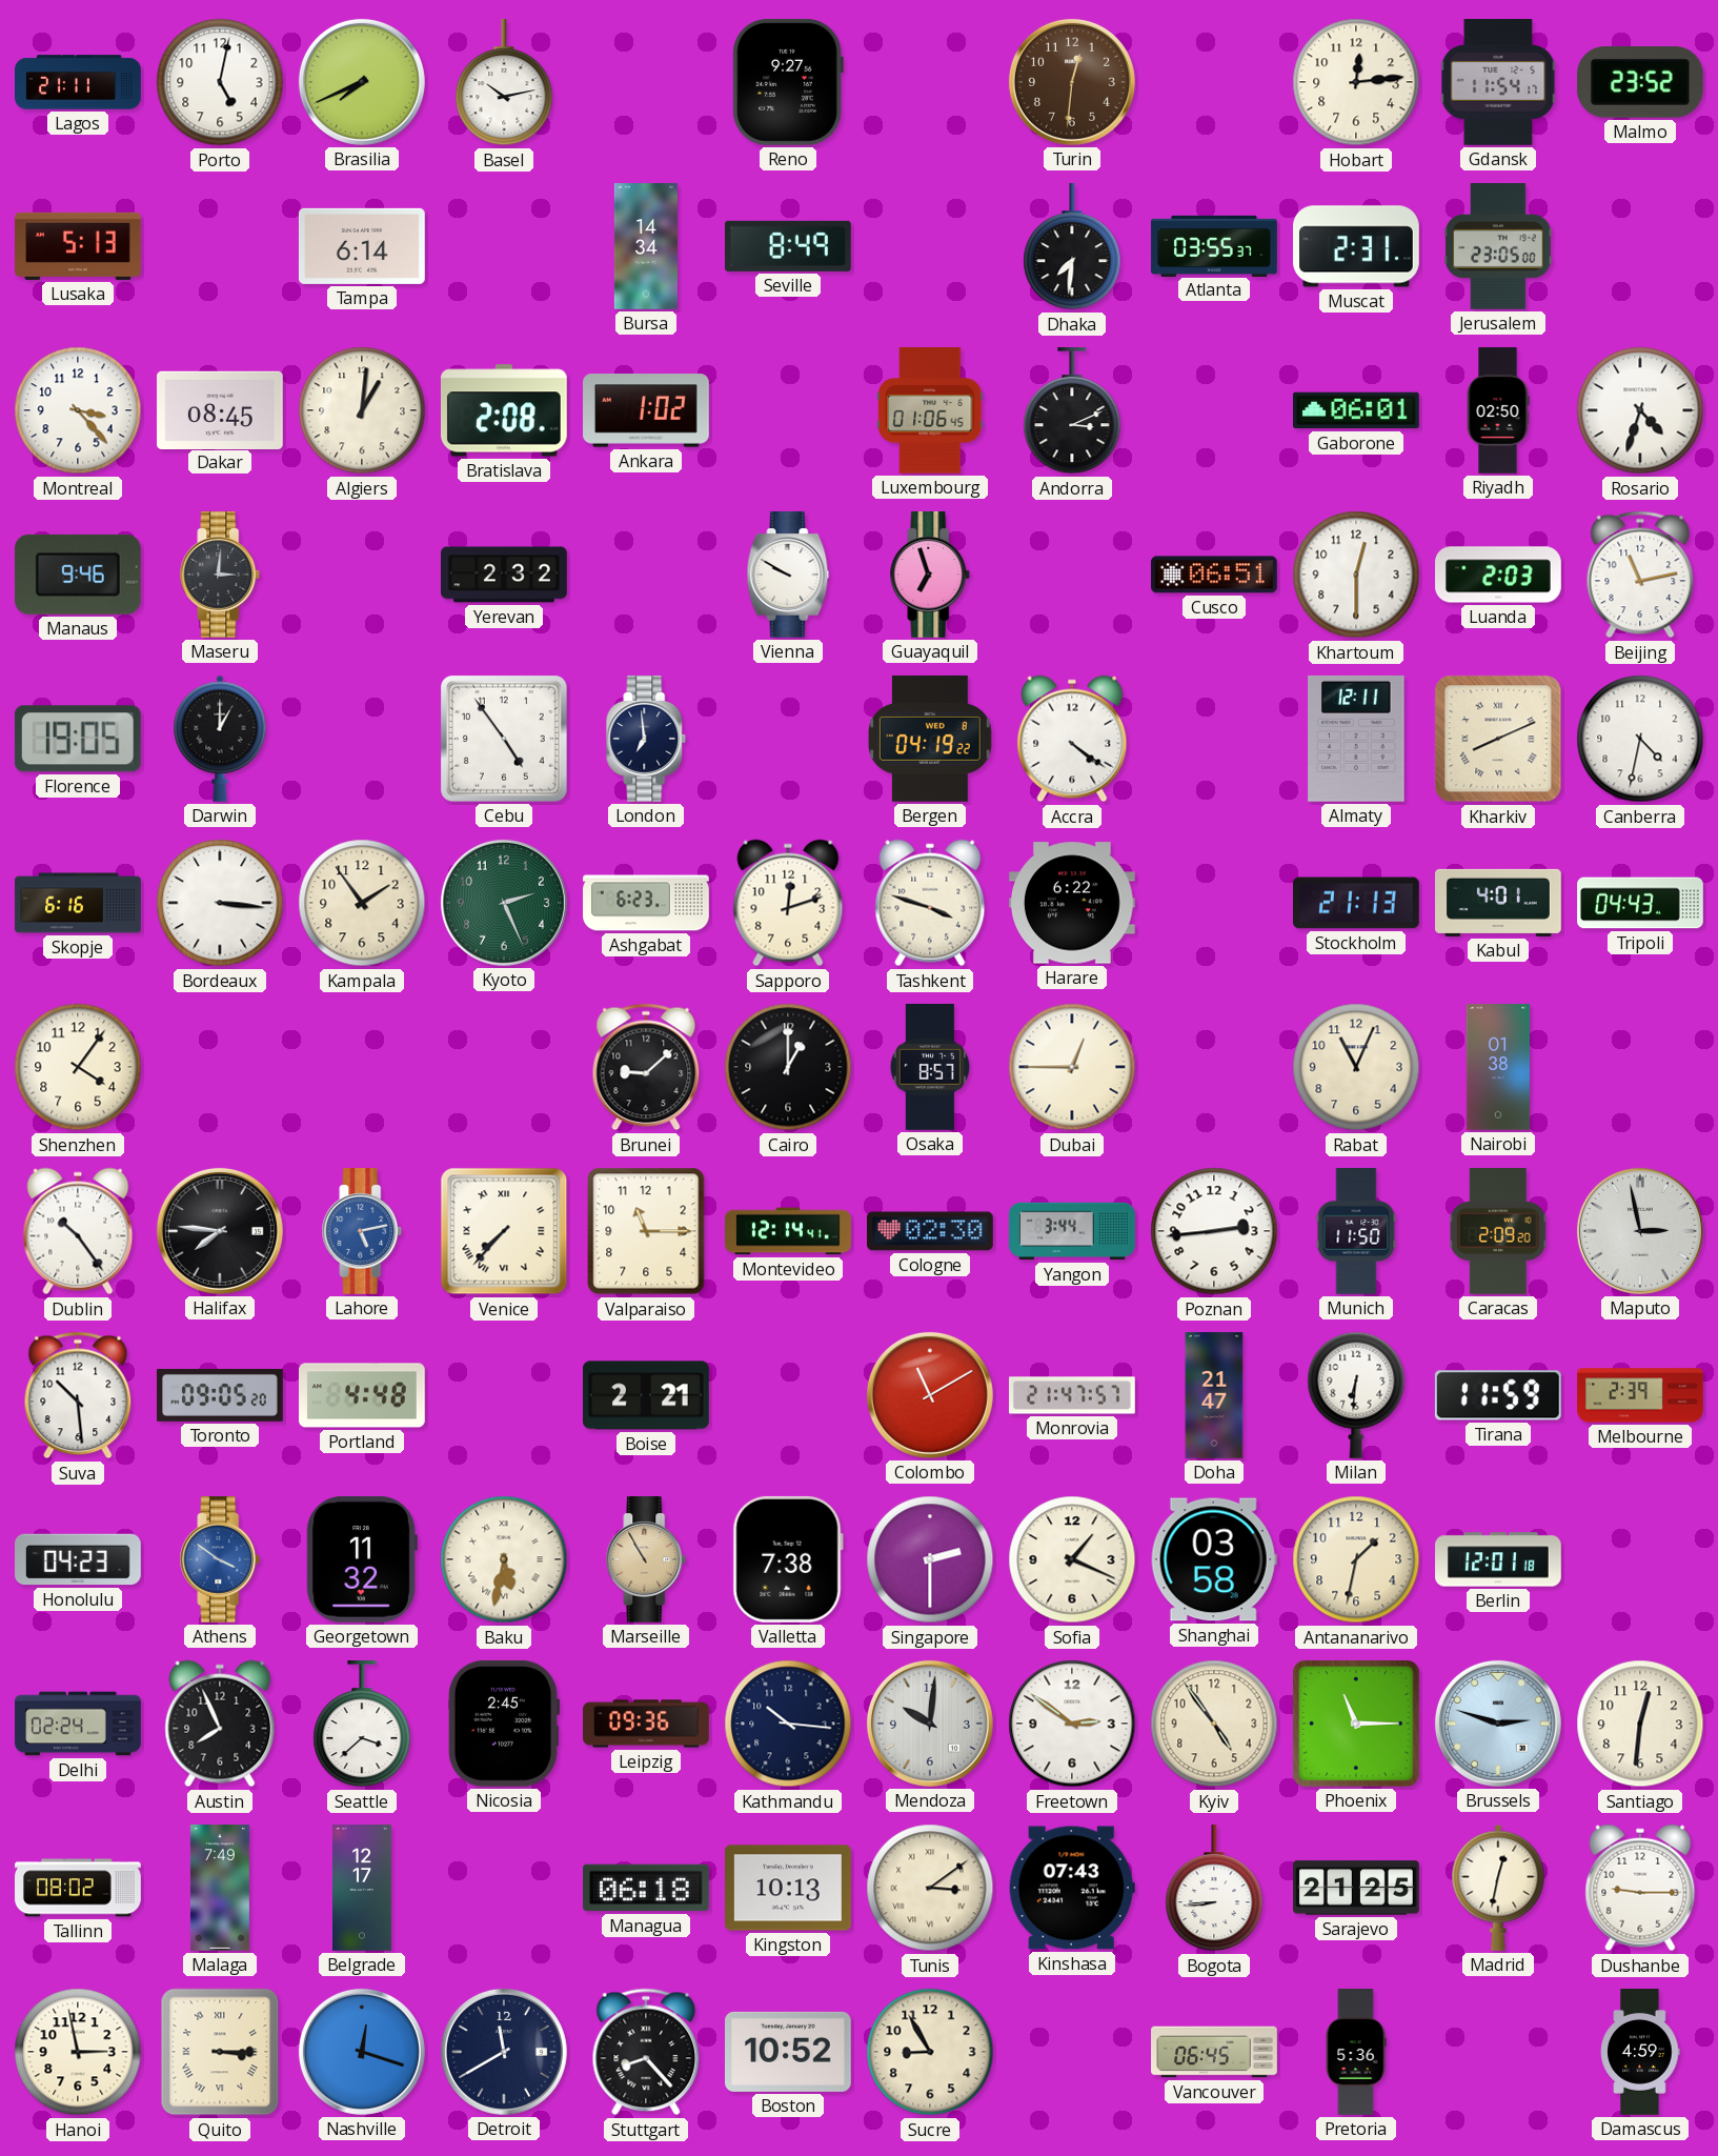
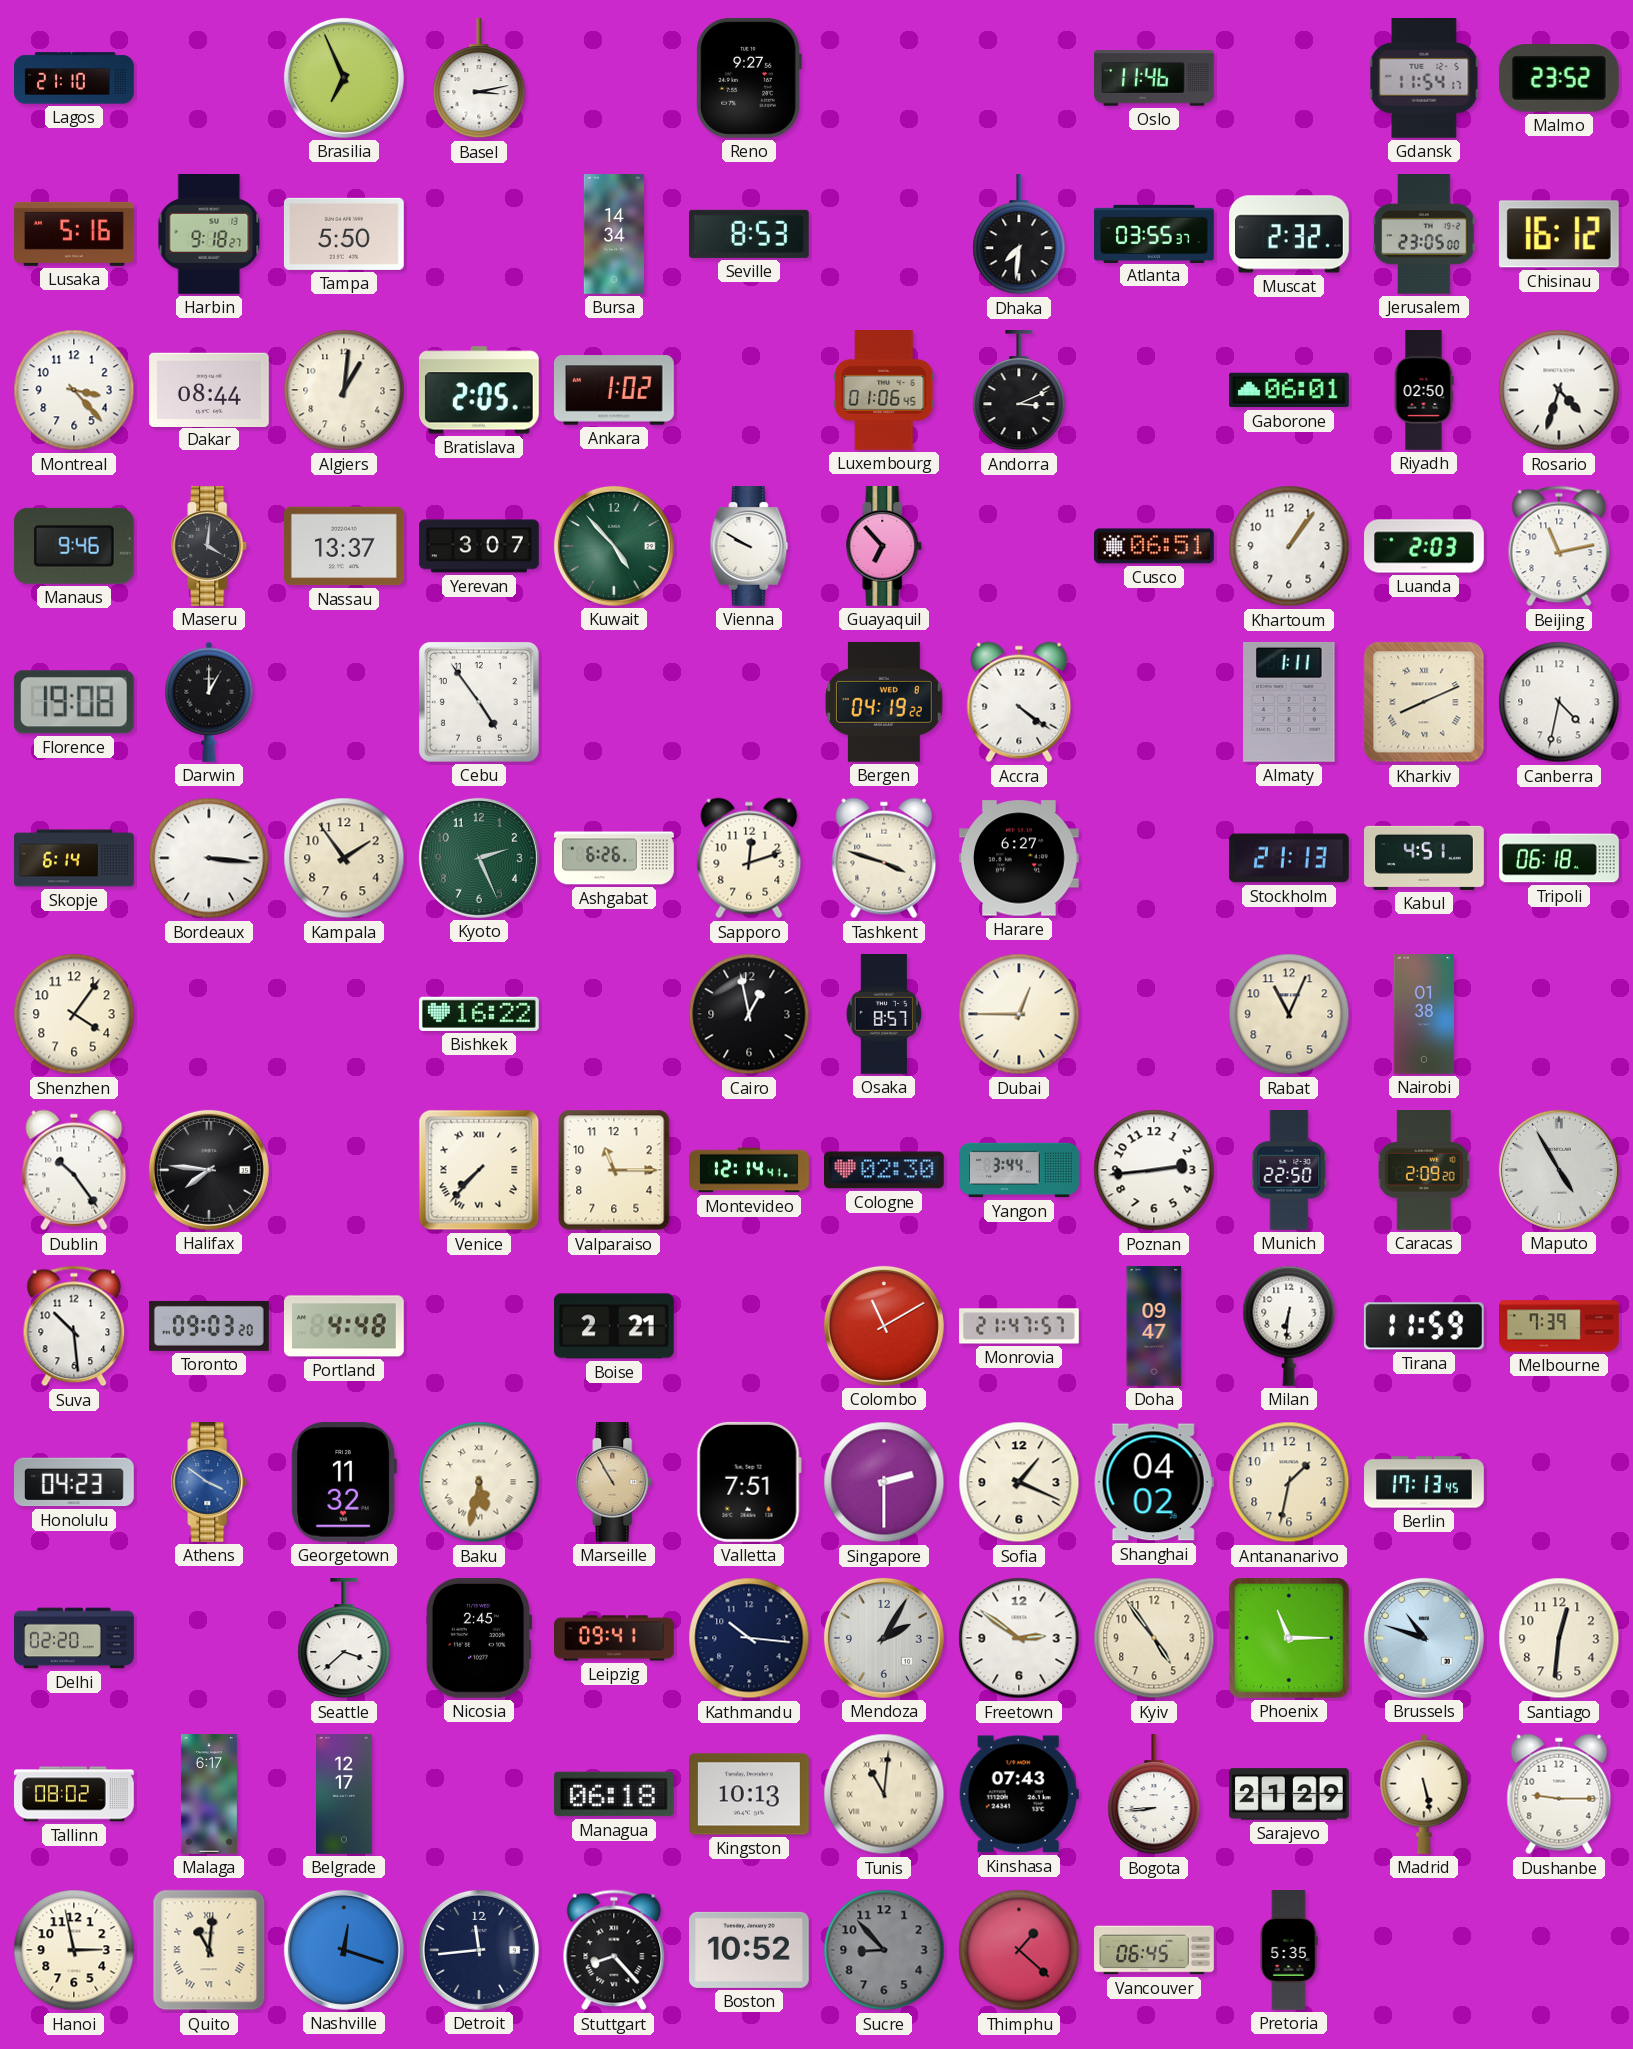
Lagos: 21:11 -> 21:10 (75, 78)
Porto: 5:02 -> none (220, 82)
Brasilia: 7:41 -> 6:56 (344, 78)
Basel: 10:13 -> 3:13 (479, 79)
Turin: 12:31 -> none (1072, 82)
Oslo: none -> 11:46 (1155, 78)
Hobart: 12:14 -> none (1356, 82)
Lusaka: 5:13 -> 5:16 (74, 234)
Harbin: none -> 9:18 (209, 235)
Tampa: 6:14 -> 5:50 (344, 234)
Seville: 8:49 -> 8:53 (749, 234)
Muscat: 2:31 -> 2:32 (1290, 234)
Chisinau: none -> 16:12 (1559, 234)
Dakar: 08:45 -> 08:44 (210, 389)
Bratislava: 2:08 -> 2:05 (479, 390)
Maseru: 3:01 -> 4:01 (209, 547)
Nassau: none -> 13:37 (345, 546)
Yerevan: 2:32 -> 3:07 (480, 546)
Kuwait: none -> 4:53 (614, 546)
Guayaquil: 6:57 -> 6:53 (884, 547)
Khartoum: 12:30 -> 1:06 (1289, 546)
Florence: 19:05 -> 19:08 (74, 702)
London: 6:59 -> none (646, 740)
Almaty: 12:11 -> 1:11 (1289, 702)
Skopje: 6:16 -> 6:14 (74, 858)
Ashgabat: 6:23 -> 6:26 (614, 858)
Harare: 6:22 -> 6:27 (1020, 858)
Kabul: 4:01 -> 4:51 (1425, 858)
Tripoli: 04:43 -> 06:18 (1559, 858)
Bishkek: none -> 16:22 (479, 1014)
Brunei: 9:08 -> none (646, 1067)
Cairo: 1:00 -> 12:58 (749, 1014)
Lahore: 5:13 -> none (362, 1232)
Munich: 11:50 -> 22:50 (1289, 1171)
Maputo: 2:58 -> 4:55 (1559, 1170)
Toronto: 09:05 -> 09:03 (210, 1326)
Doha: 21:47 -> 09:47 (1154, 1326)
Melbourne: 2:39 -> 7:39 (1559, 1326)
Valletta: 7:38 -> 7:51 (749, 1482)
Shanghai: 03:58 -> 04:02 (1154, 1482)
Berlin: 12:01 -> 17:13 (1424, 1482)
Delhi: 02:24 -> 02:20 (74, 1638)
Austin: 7:56 -> none (220, 1724)
Leipzig: 09:36 -> 09:41 (614, 1638)
Mendoza: 10:01 -> 2:05 (884, 1638)
Brussels: 2:48 -> 10:48 (1424, 1638)
Malaga: 7:49 -> 6:17 (209, 1794)
Tunis: 3:09 -> 11:01 (884, 1794)
Sarajevo: 21:25 -> 21:29 (1290, 1794)
Madrid: 12:32 -> 5:28 (1424, 1794)
Quito: 3:15 -> 11:01 (209, 1950)
Detroit: 11:40 -> 11:44 (479, 1950)
Sucre: 8:55 -> 8:53 (884, 1950)
Sucre dial: cream -> grey (884, 1950)
Thimphu: none -> 1:22 (1019, 1950)
Pretoria: 5:36 -> 5:35 (1289, 1950)
Damascus: 4:59 -> none (1640, 2052)
